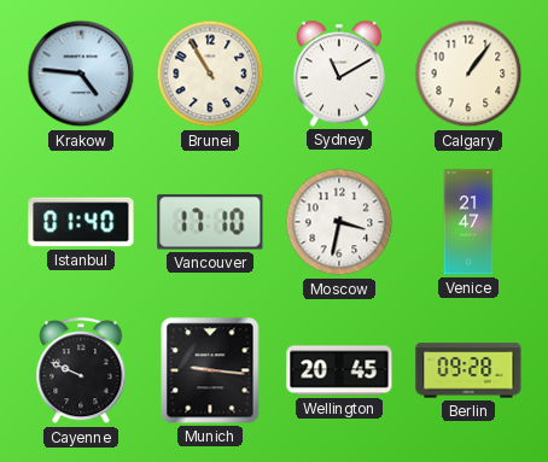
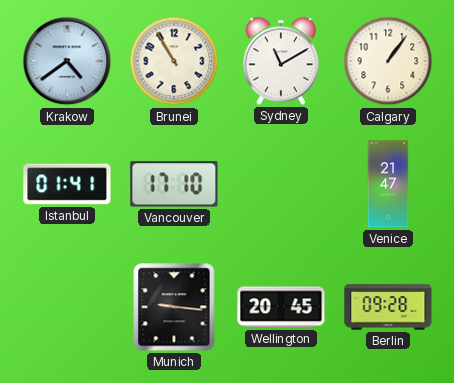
Krakow: 4:46 -> 4:39 (67, 61)
Istanbul: 01:40 -> 01:41 (67, 184)
Moscow: 3:32 -> none (339, 222)
Cayenne: 9:49 -> none (81, 372)
